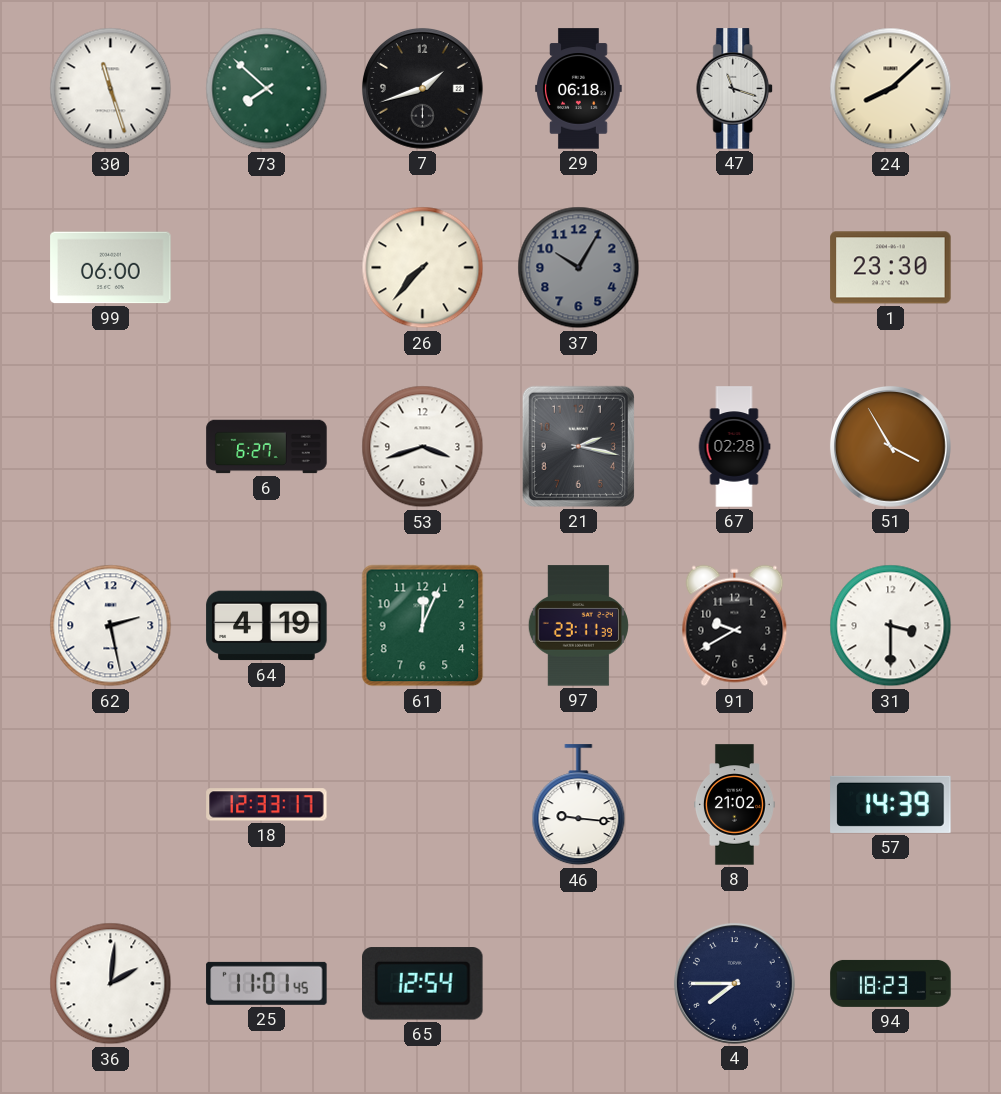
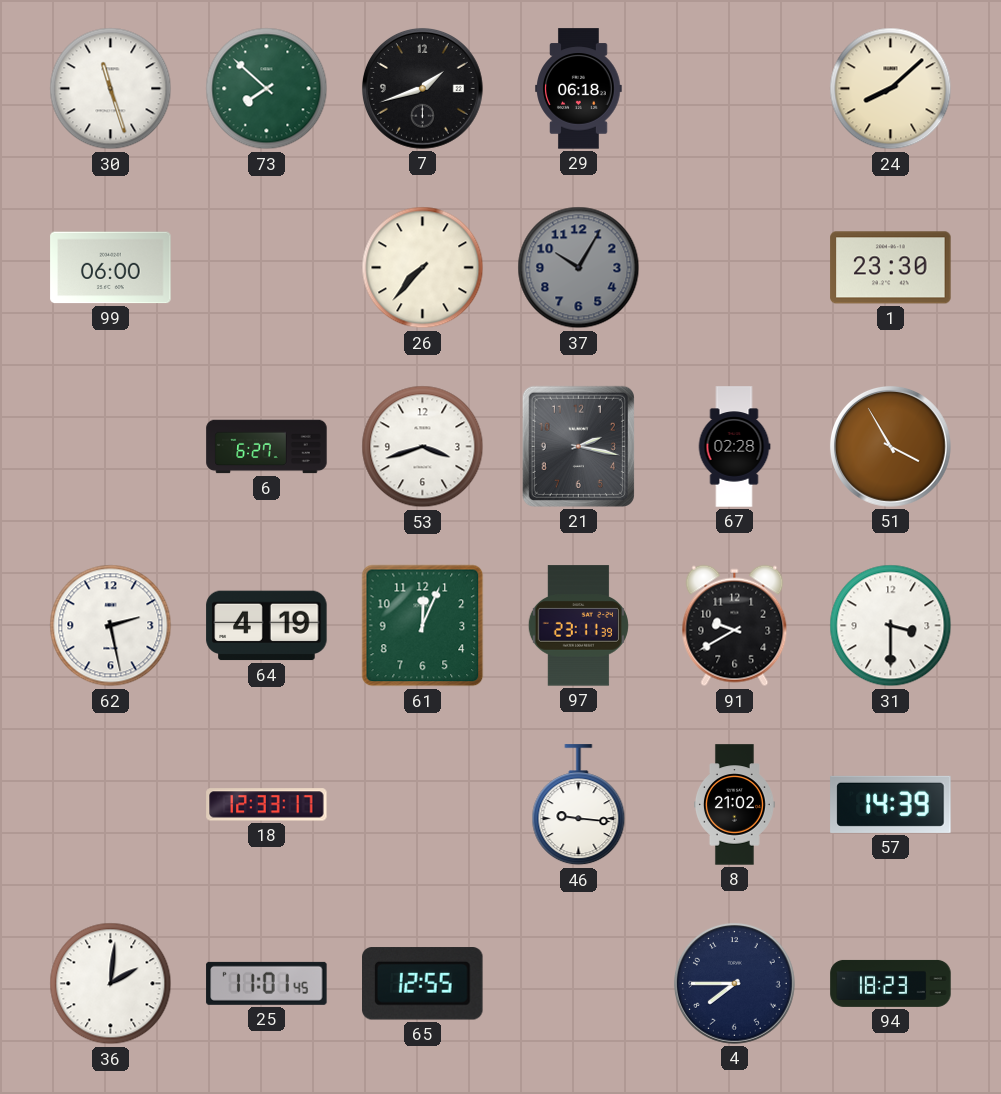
47: 11:18 -> none (735, 89)
65: 12:54 -> 12:55 (423, 984)
